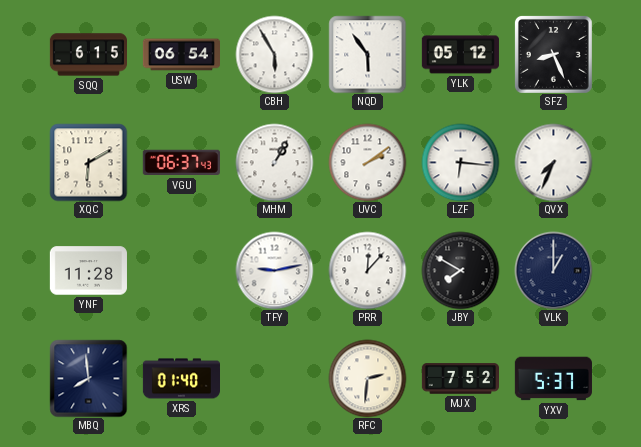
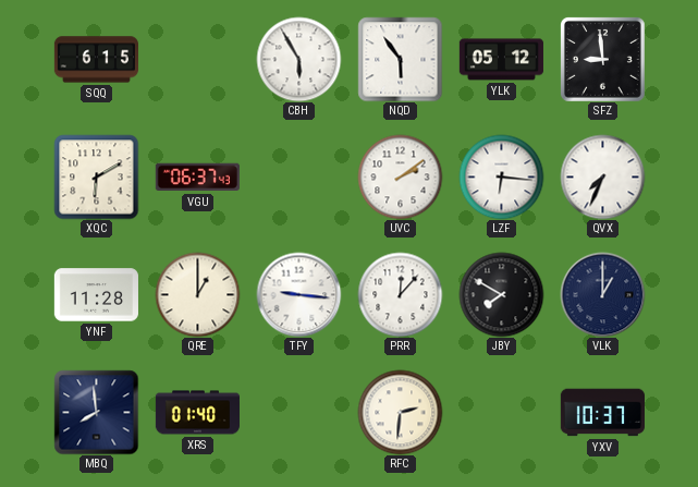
USW: 06:54 -> none (181, 55)
SFZ: 8:26 -> 8:59 (602, 59)
MHM: 1:05 -> none (274, 162)
QRE: none -> 1:00 (197, 294)
TFY: 9:13 -> 9:16 (298, 294)
MJX: 7:52 -> none (460, 379)
YXV: 5:37 -> 10:37 (602, 413)
